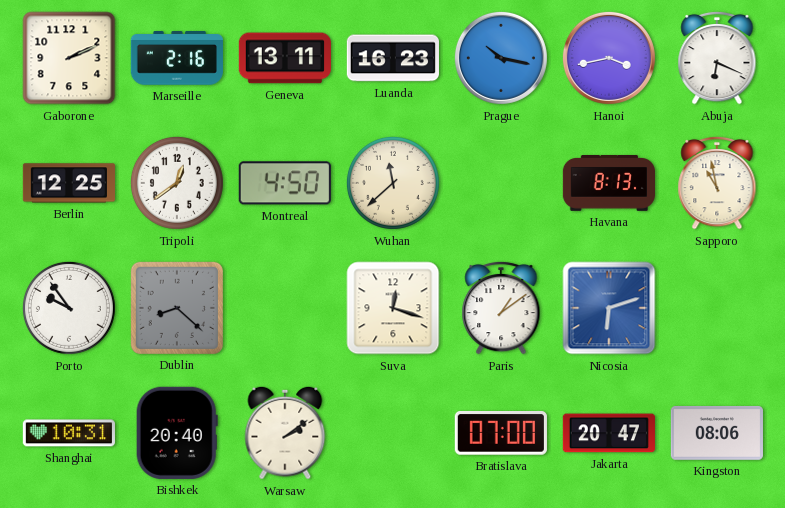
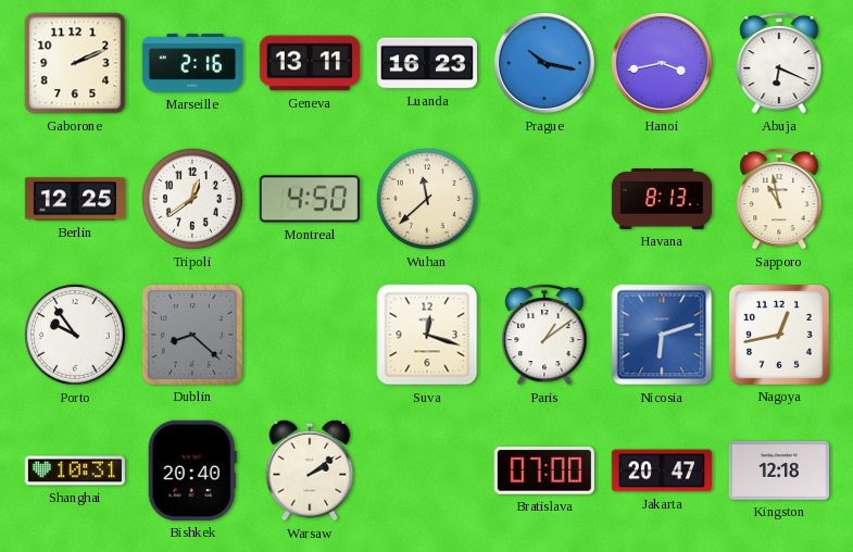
Nagoya: none -> 12:43 (779, 335)
Kingston: 08:06 -> 12:18 (779, 471)
